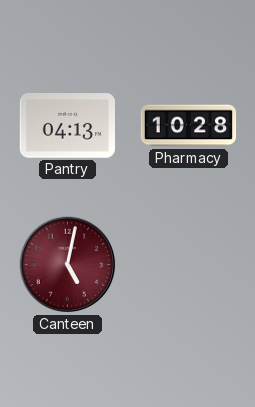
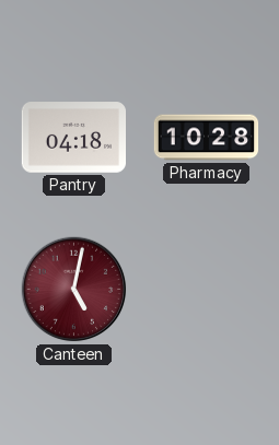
Pantry: 04:13 -> 04:18 (74, 138)
